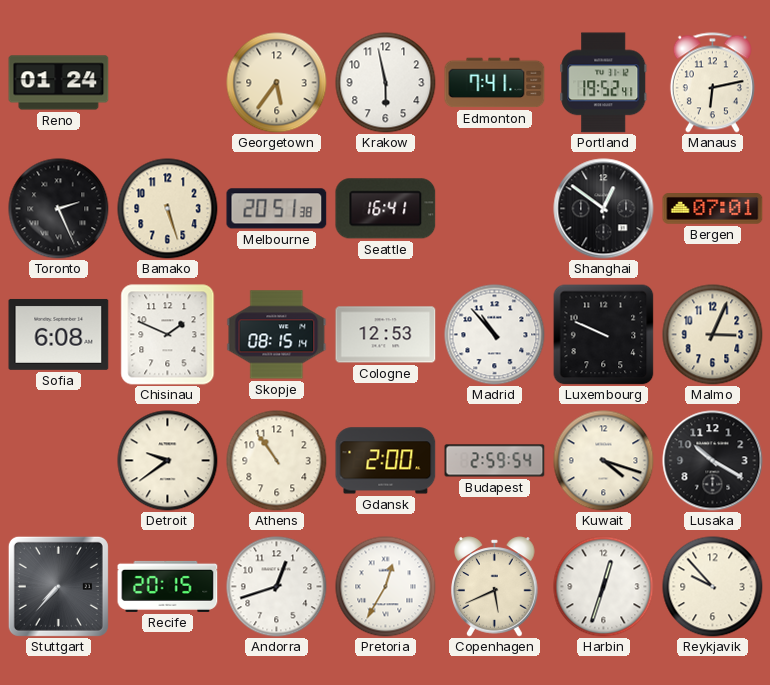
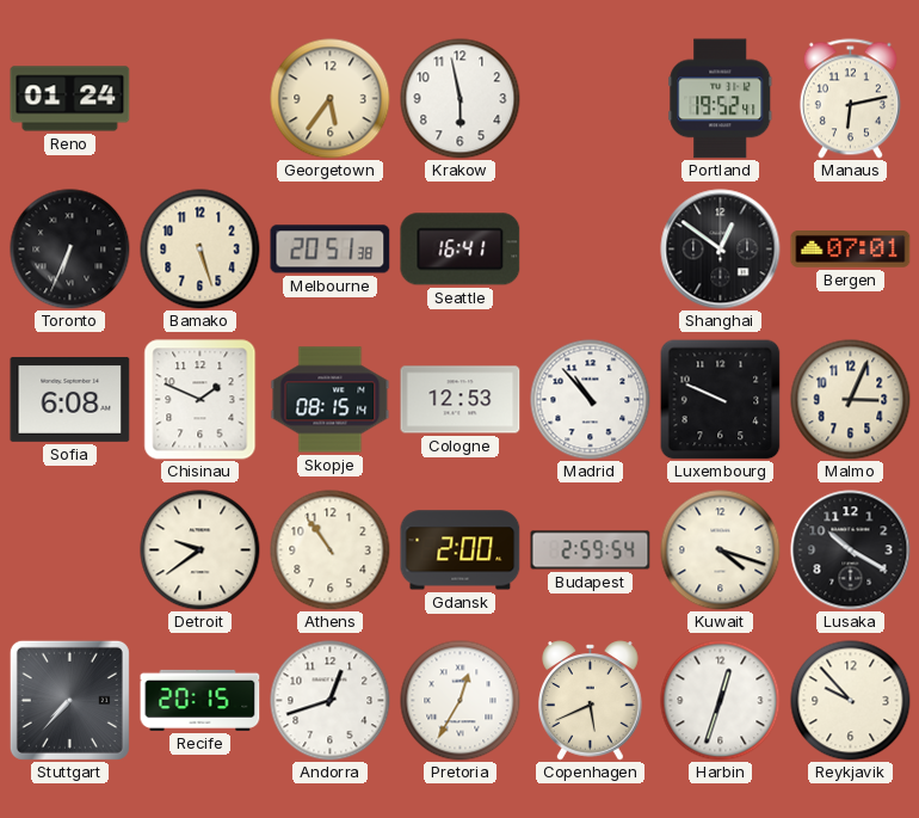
Edmonton: 7:41 -> none (495, 83)
Toronto: 2:26 -> 6:34 (70, 250)
